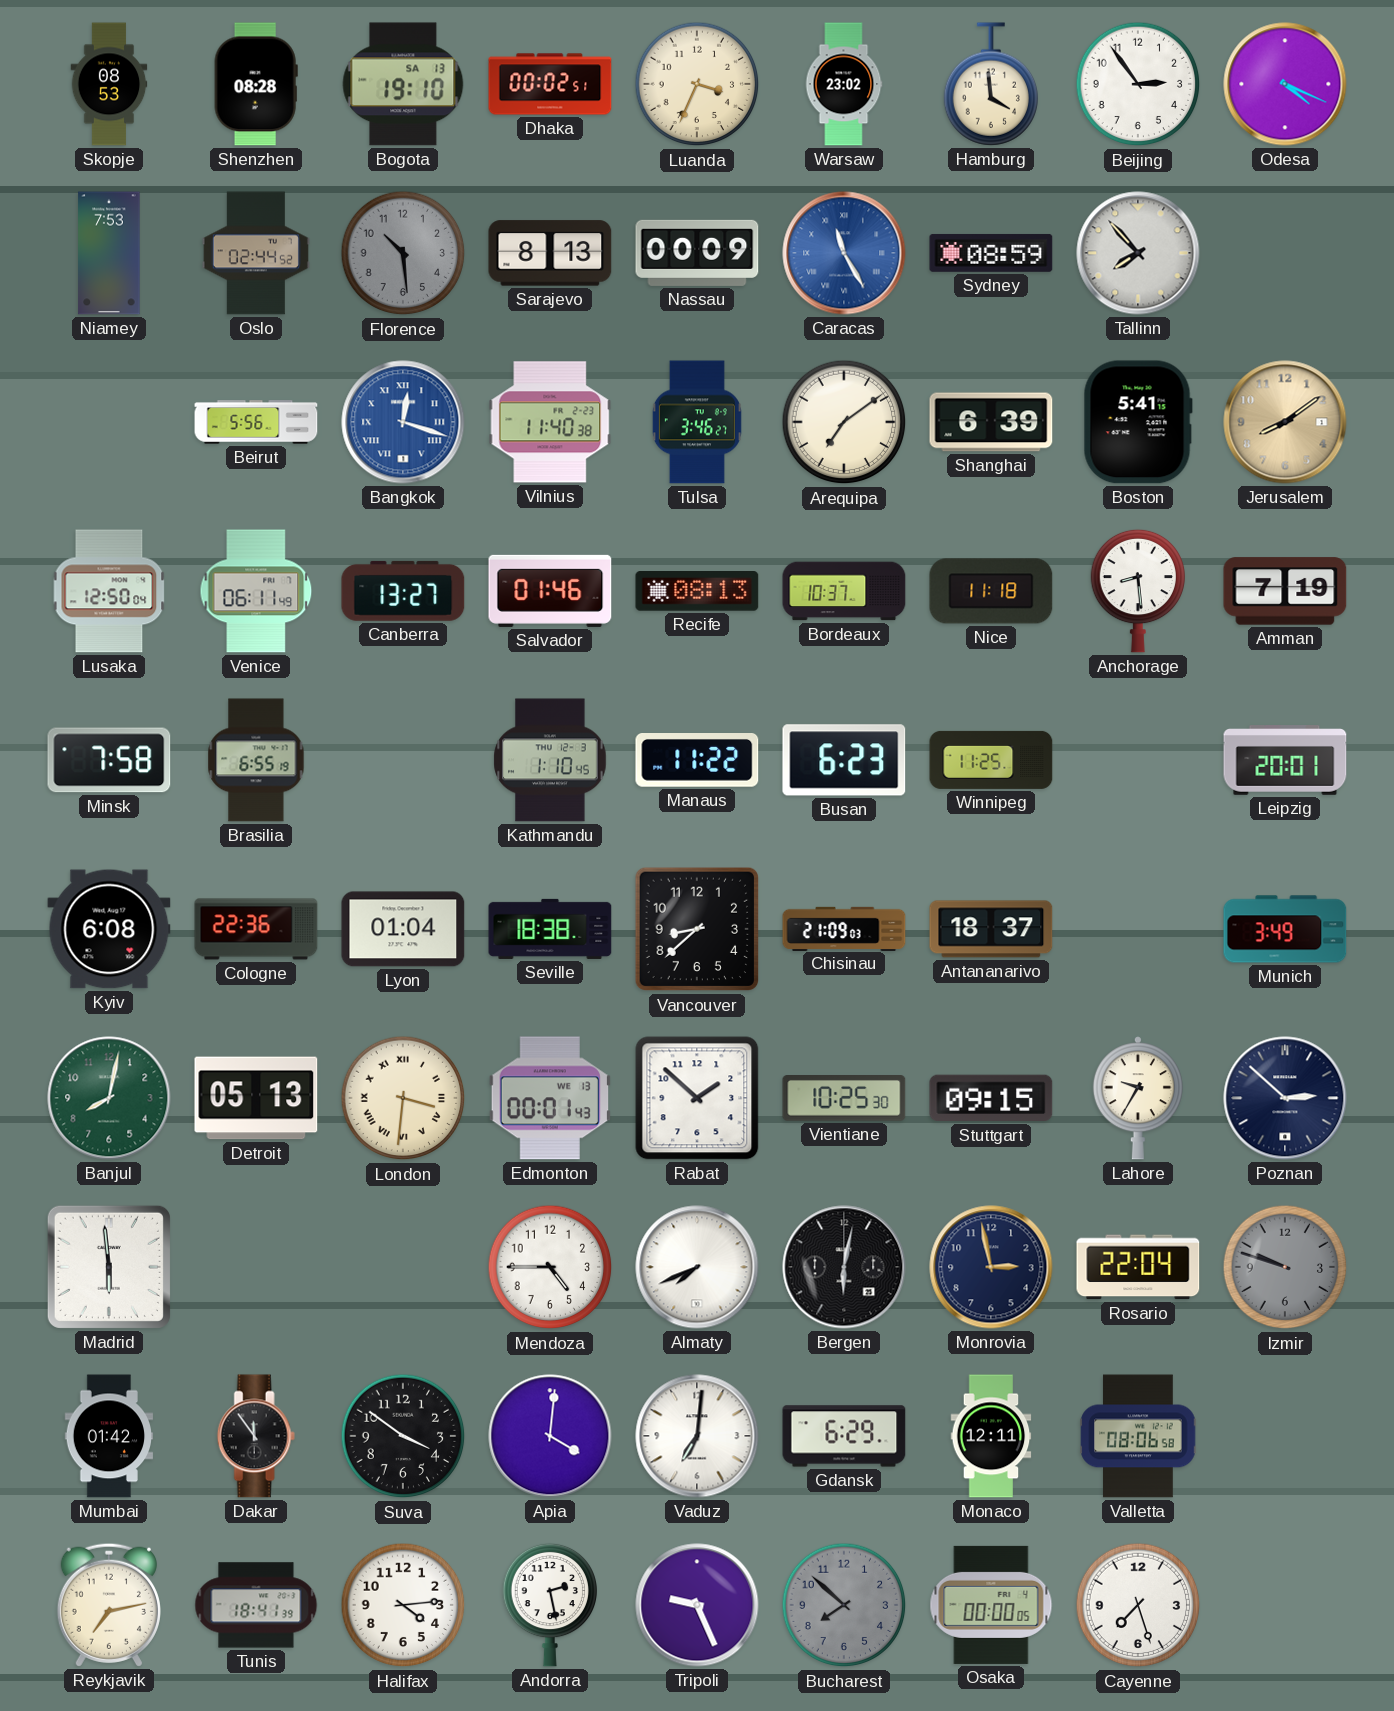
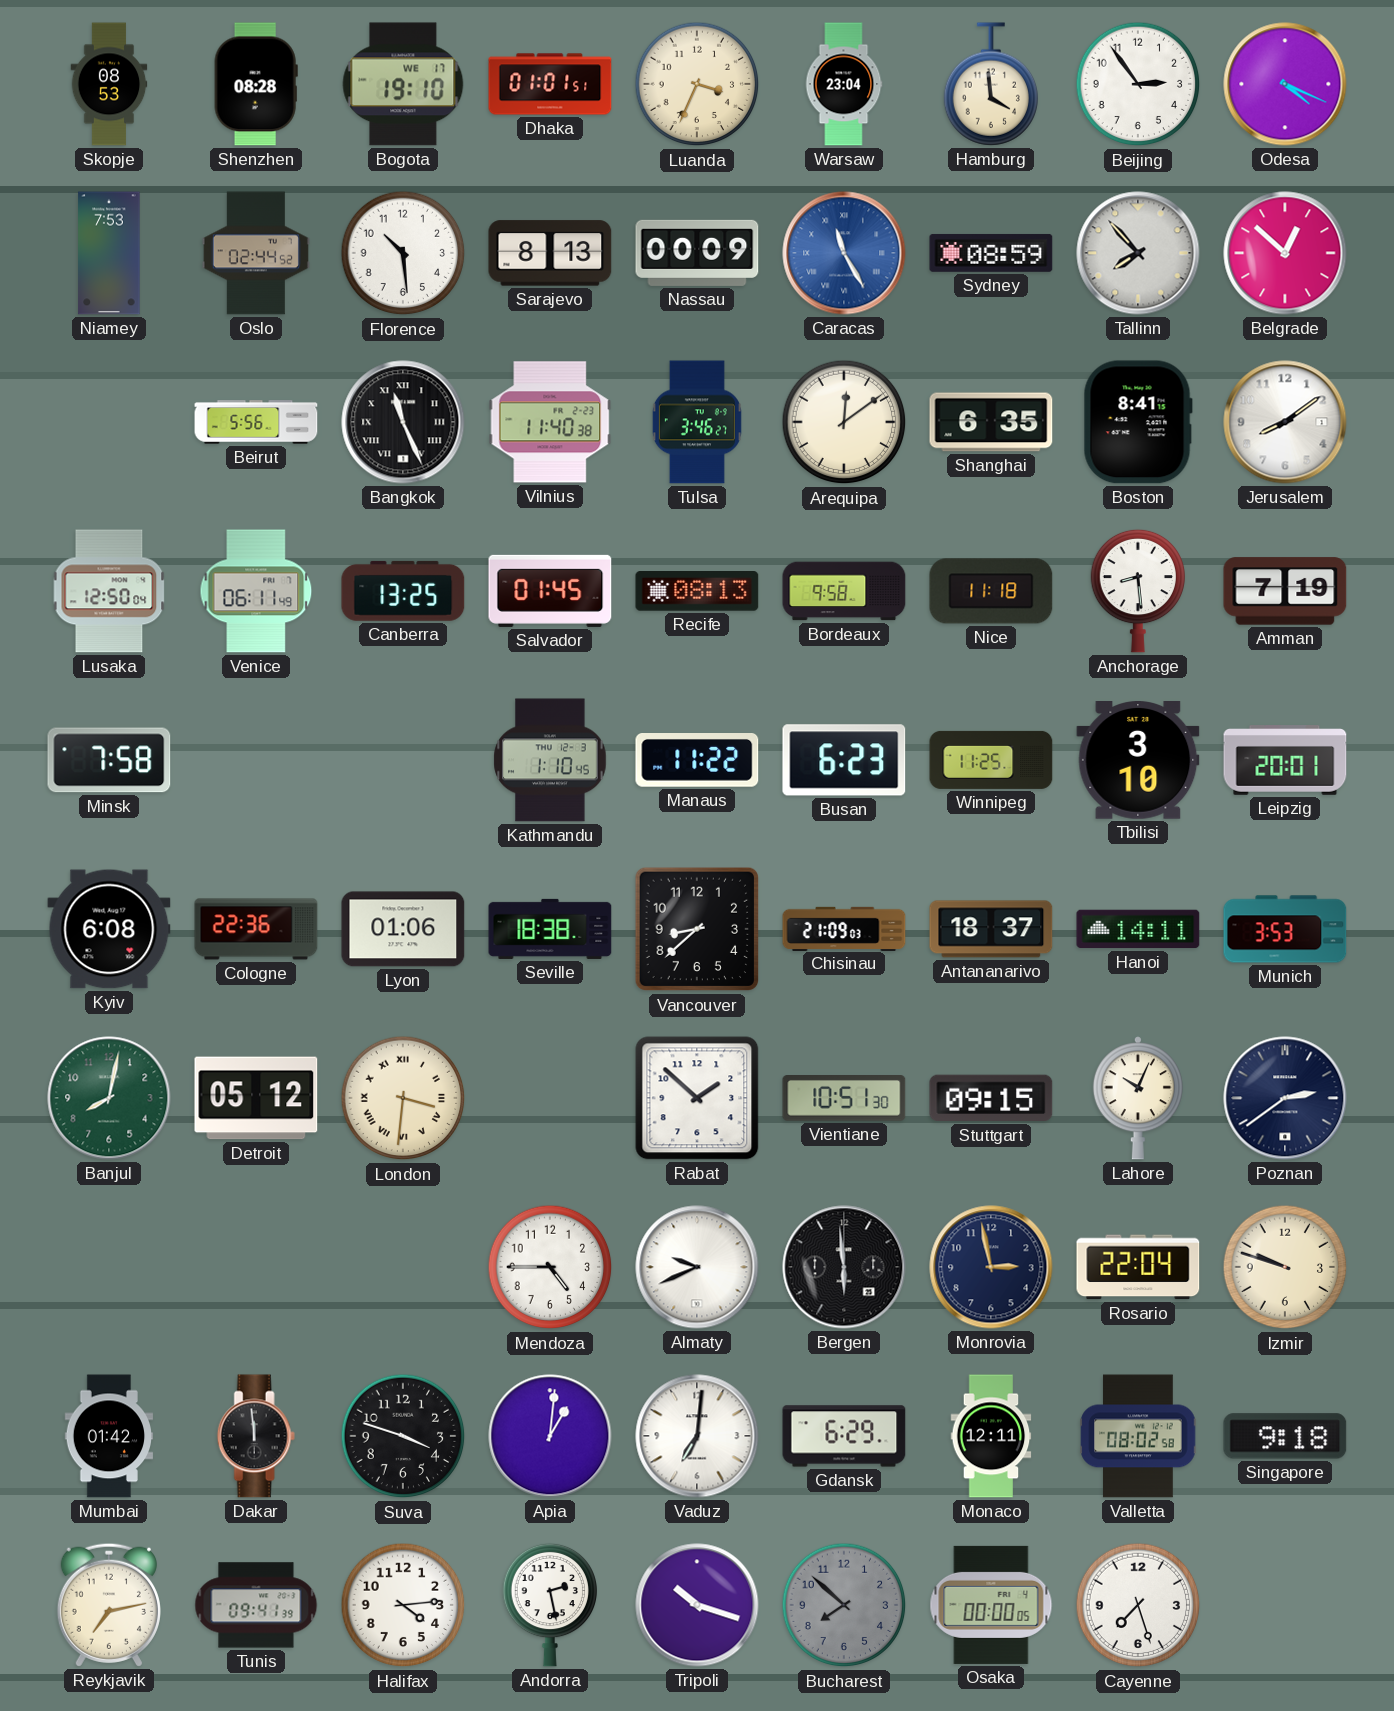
Bogota date: SA 13 -> WE 17 (403, 84)
Dhaka: 00:02 -> 01:01 (550, 84)
Warsaw: 23:02 -> 23:04 (844, 84)
Florence dial: grey -> white (403, 253)
Belgrade: none -> 12:52 (1285, 253)
Bangkok: 12:18 -> 11:26 (403, 422)
Bangkok dial: blue -> black (403, 422)
Arequipa: 7:09 -> 12:09 (844, 422)
Shanghai: 6:39 -> 6:35 (991, 422)
Boston: 5:41 -> 8:41 (1138, 422)
Jerusalem dial: champagne -> white (1285, 422)
Canberra: 13:27 -> 13:25 (403, 591)
Salvador: 01:46 -> 01:45 (550, 591)
Bordeaux: 10:37 -> 9:58 (844, 591)
Brasilia: 6:55 -> none (256, 760)
Tbilisi: none -> 3:10 (1138, 761)
Lyon: 01:04 -> 01:06 (403, 929)
Hanoi: none -> 14:11 (1138, 929)
Munich: 3:49 -> 3:53 (1285, 929)
Detroit: 05:13 -> 05:12 (256, 1098)
Edmonton: 00:01 -> none (549, 1098)
Vientiane: 10:25 -> 10:51 (844, 1099)
Lahore: 9:35 -> 10:04 (1138, 1098)
Poznan: 2:52 -> 2:39 (1285, 1098)
Madrid: 5:59 -> none (109, 1267)
Almaty: 7:41 -> 9:41 (697, 1267)
Bergen: 6:02 -> 5:59 (844, 1267)
Izmir dial: grey -> cream (1285, 1267)
Dakar: 11:54 -> 11:59 (256, 1436)
Suva: 3:51 -> 3:48 (403, 1436)
Apia: 4:01 -> 1:01 (550, 1436)
Valletta: 08:06 -> 08:02 (1138, 1436)
Singapore: none -> 9:18 (1285, 1436)
Tunis: 18:41 -> 09:41 (256, 1605)
Tripoli: 9:26 -> 10:18 (697, 1605)
